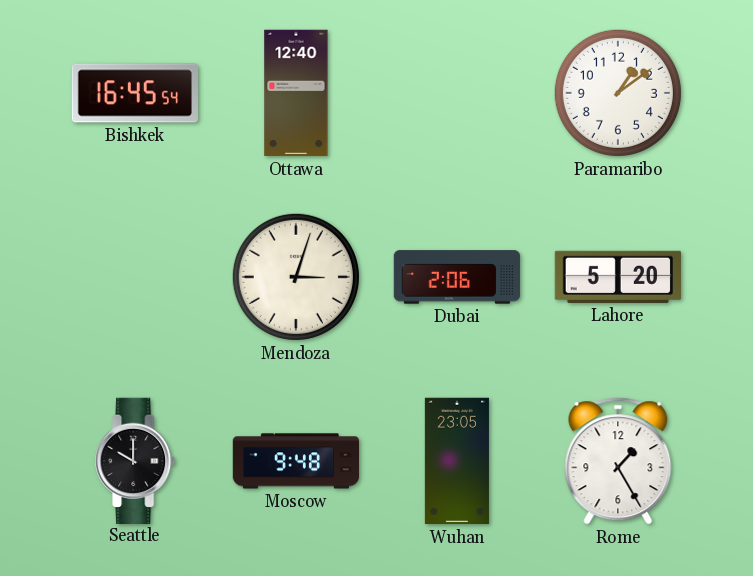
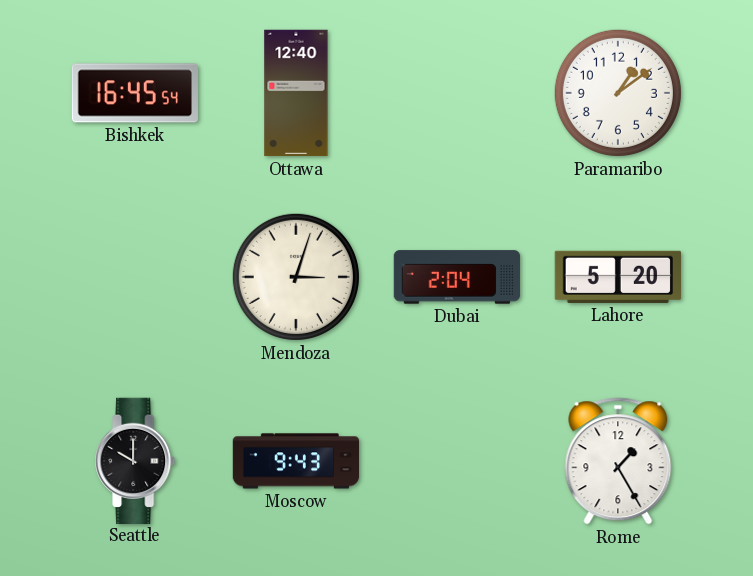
Dubai: 2:06 -> 2:04 (457, 277)
Moscow: 9:48 -> 9:43 (296, 461)
Wuhan: 23:05 -> none (457, 461)
